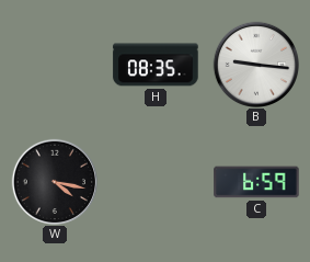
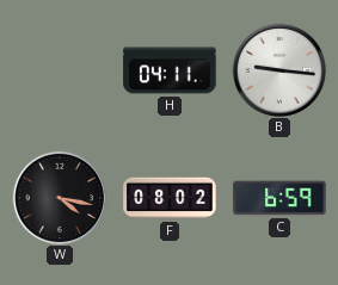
H: 08:35 -> 04:11 (170, 70)
F: none -> 08:02 (170, 198)
